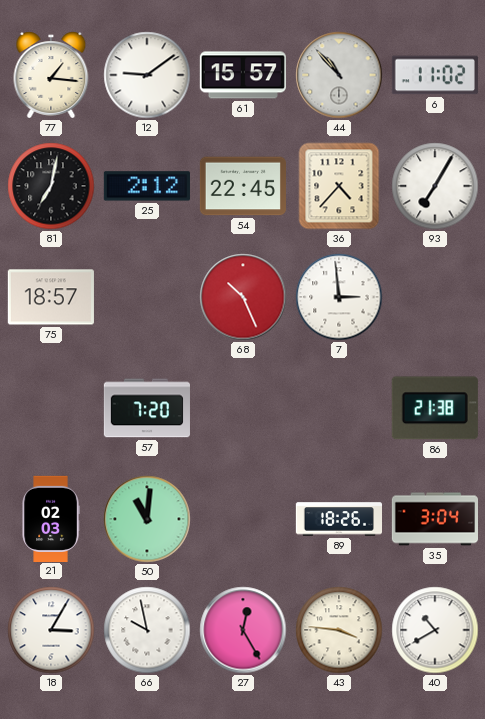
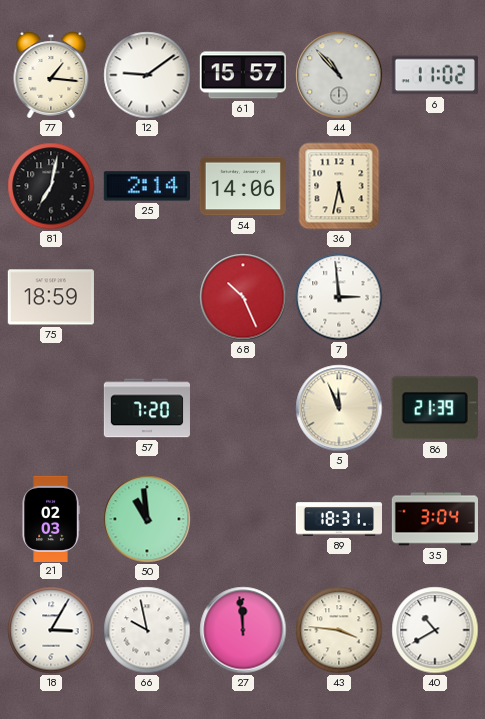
25: 2:12 -> 2:14 (147, 186)
54: 22:45 -> 14:06 (243, 186)
36: 4:37 -> 5:32 (339, 186)
93: 7:05 -> none (435, 186)
75: 18:57 -> 18:59 (51, 297)
5: none -> 11:56 (339, 408)
86: 21:38 -> 21:39 (435, 408)
50: 11:01 -> 10:59 (147, 519)
89: 18:26 -> 18:31 (338, 519)
27: 12:25 -> 11:59 (243, 630)
